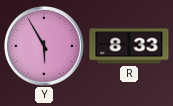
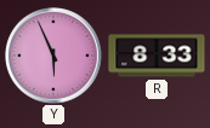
Y: 5:55 -> 5:56 (55, 57)
